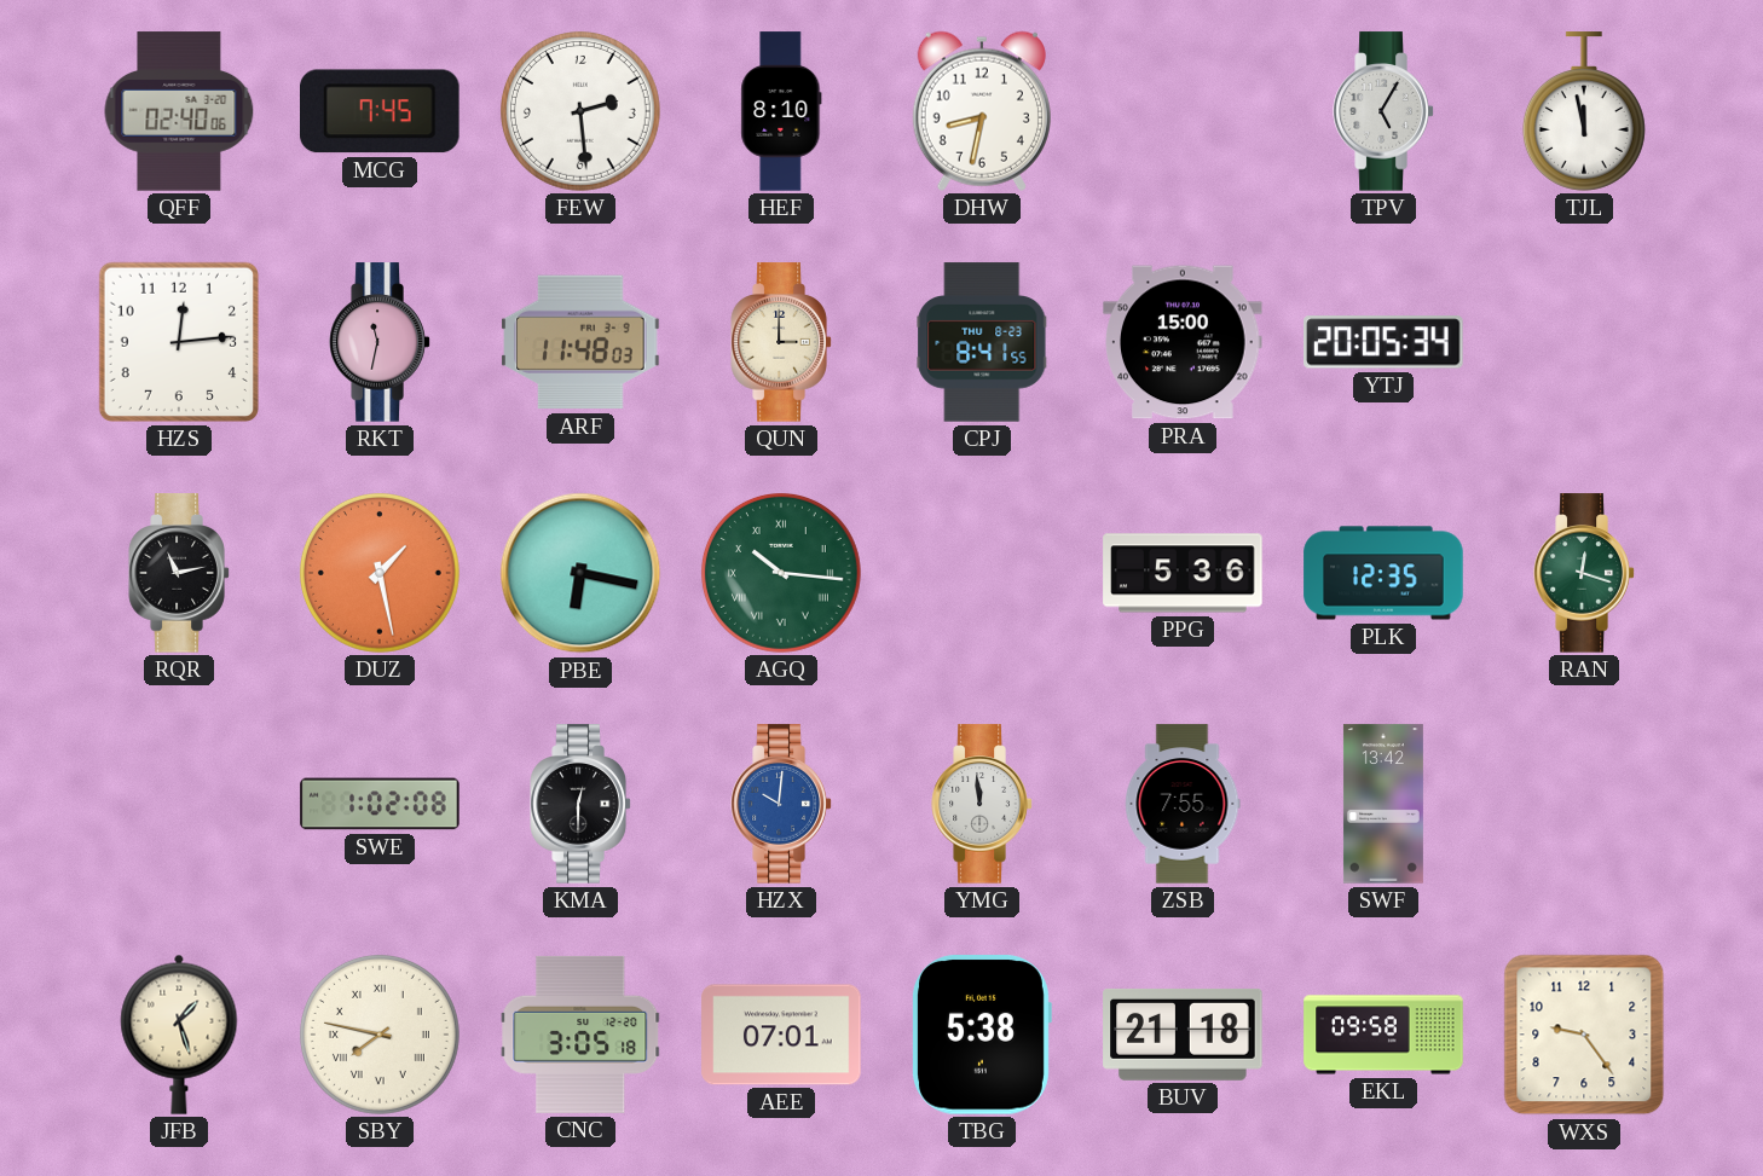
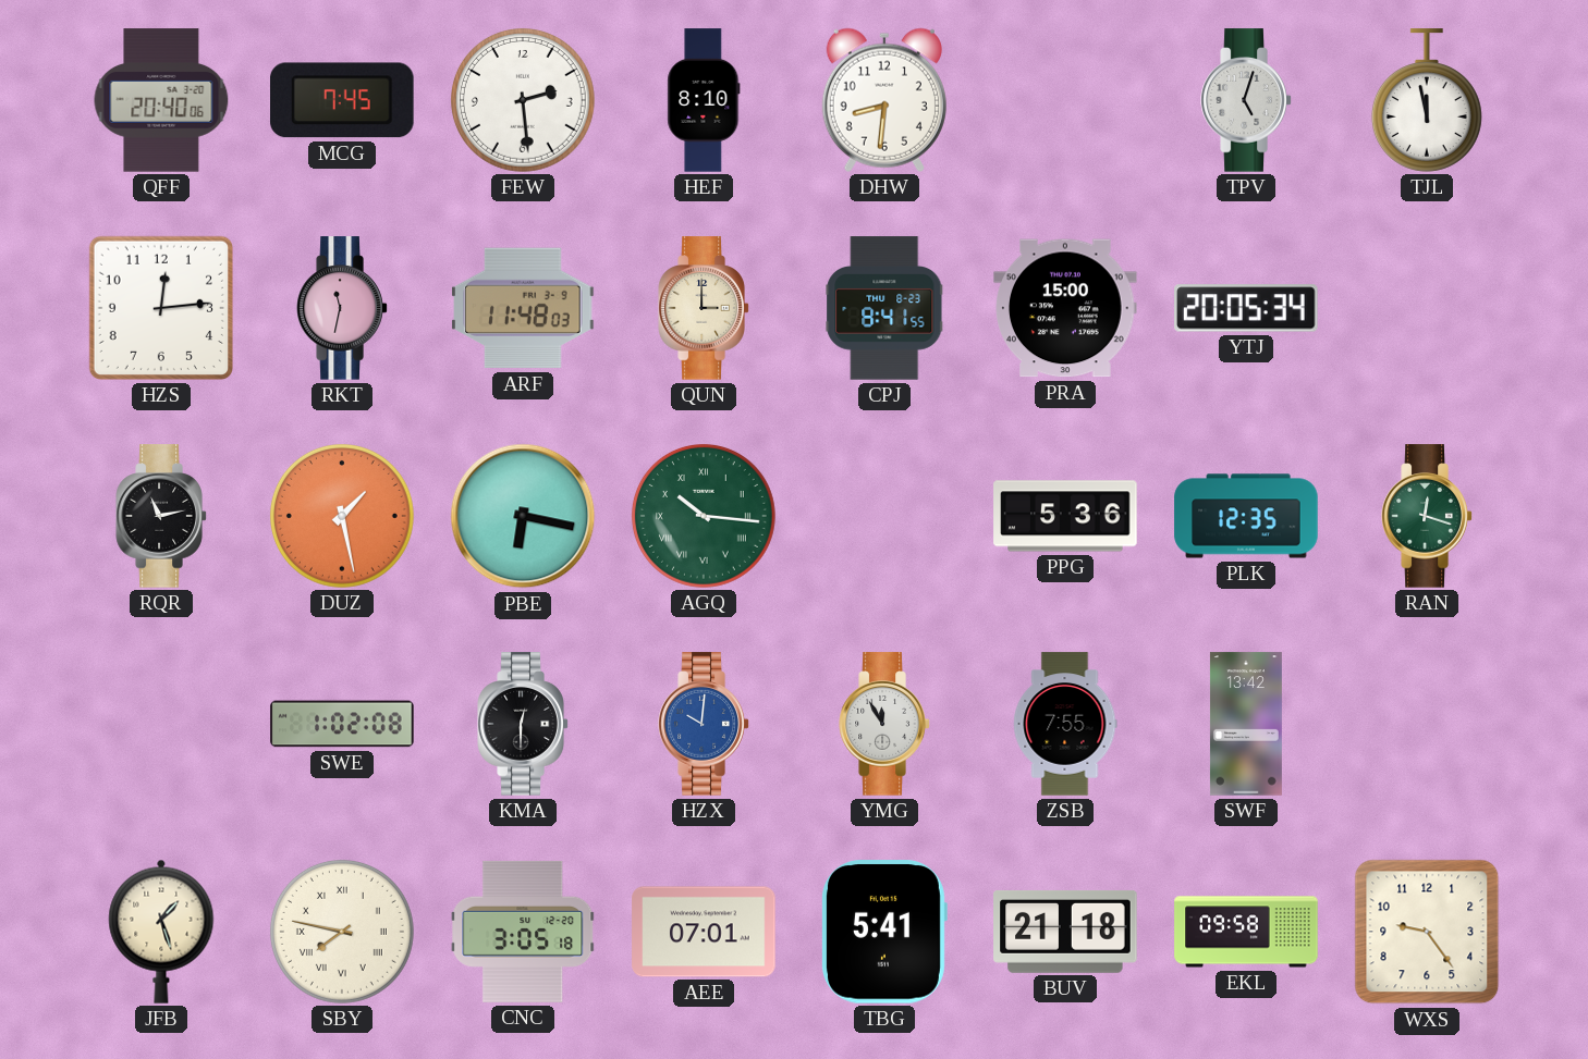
QFF: 02:40 -> 20:40 (161, 100)
DHW: 8:32 -> 8:31 (884, 100)
TPV: 5:05 -> 5:03 (1246, 100)
YMG: 11:59 -> 11:55 (884, 724)
TBG: 5:38 -> 5:41 (884, 932)
